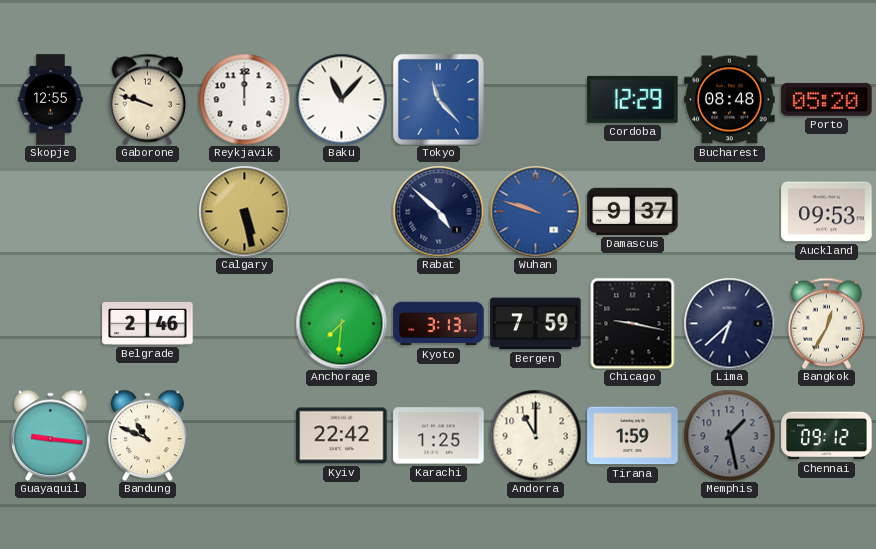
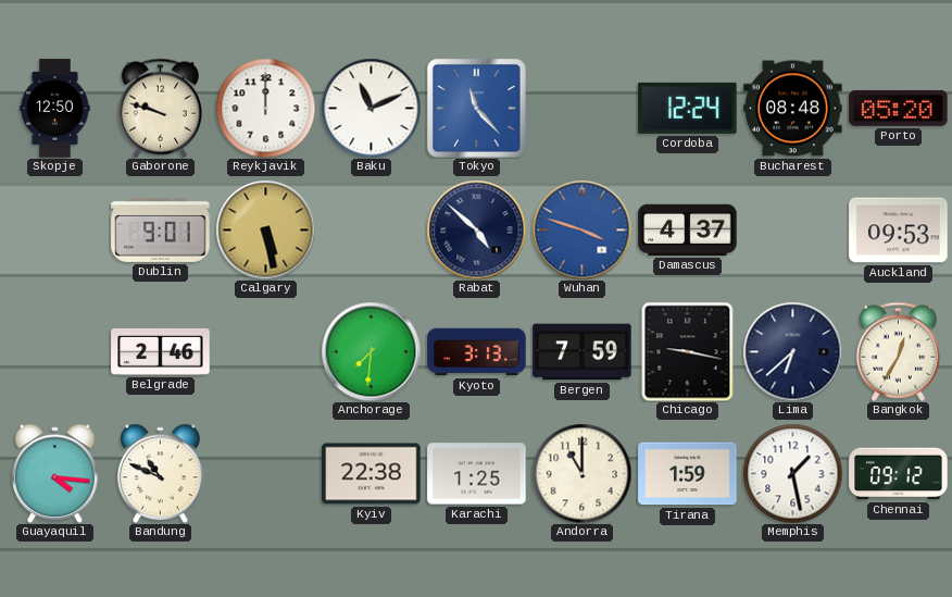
Skopje: 12:55 -> 12:50 (55, 109)
Baku: 11:07 -> 11:11 (371, 108)
Cordoba: 12:29 -> 12:24 (688, 108)
Dublin: none -> 9:01 (161, 229)
Wuhan: 9:48 -> 3:48 (581, 229)
Damascus: 9:37 -> 4:37 (688, 229)
Guayaquil: 9:16 -> 4:16 (55, 473)
Kyiv: 22:42 -> 22:38 (372, 474)
Memphis dial: grey -> white (792, 473)
